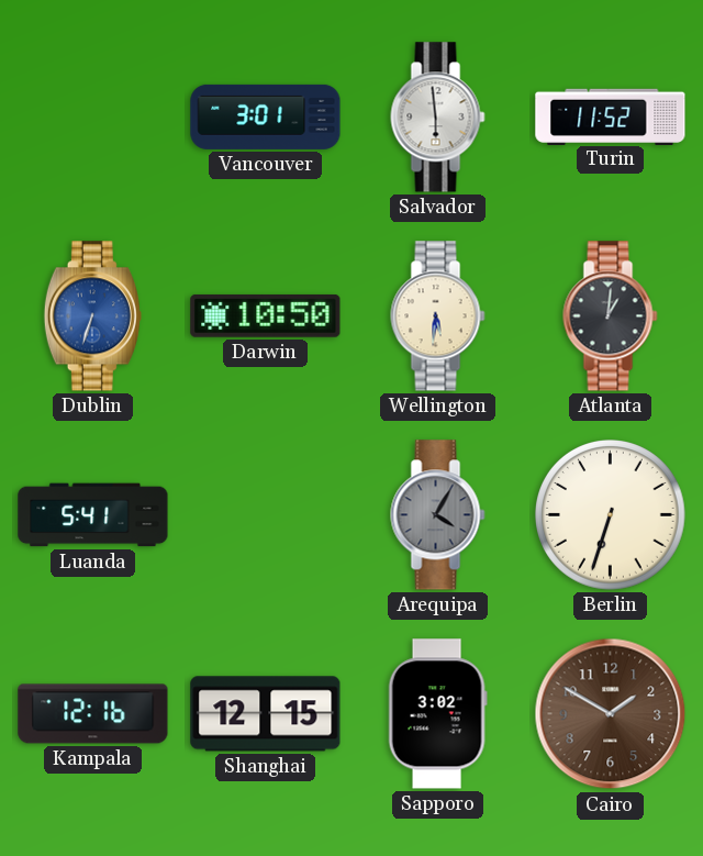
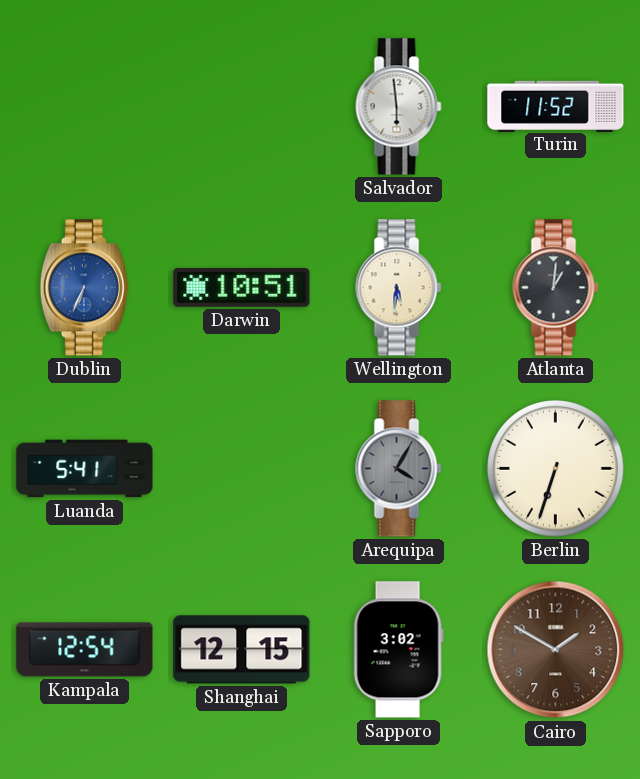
Vancouver: 3:01 -> none (266, 116)
Dublin: 6:33 -> 6:34 (84, 288)
Darwin: 10:50 -> 10:51 (242, 287)
Kampala: 12:16 -> 12:54 (85, 650)
